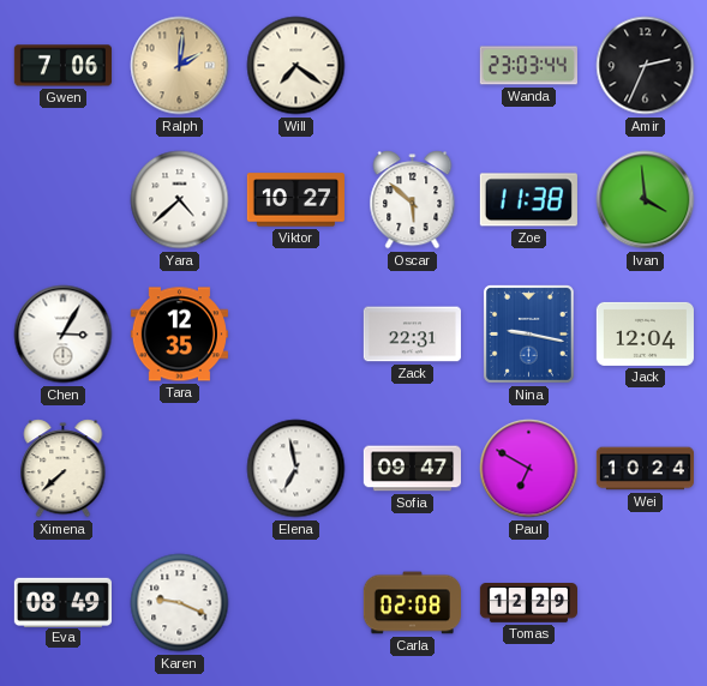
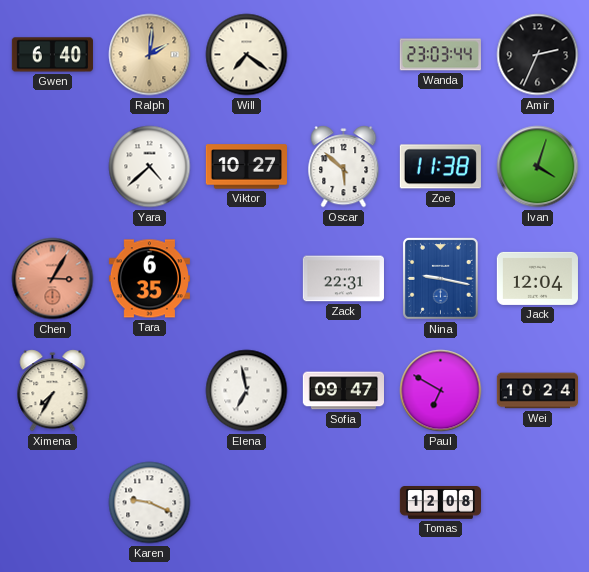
Gwen: 7:06 -> 6:40 (52, 55)
Ivan: 3:59 -> 4:03 (538, 167)
Chen dial: white -> salmon (53, 279)
Tara: 12:35 -> 6:35 (149, 279)
Ximena: 7:38 -> 7:35 (53, 391)
Eva: 08:49 -> none (62, 602)
Carla: 02:08 -> none (412, 603)
Tomas: 12:29 -> 12:08 (440, 503)
